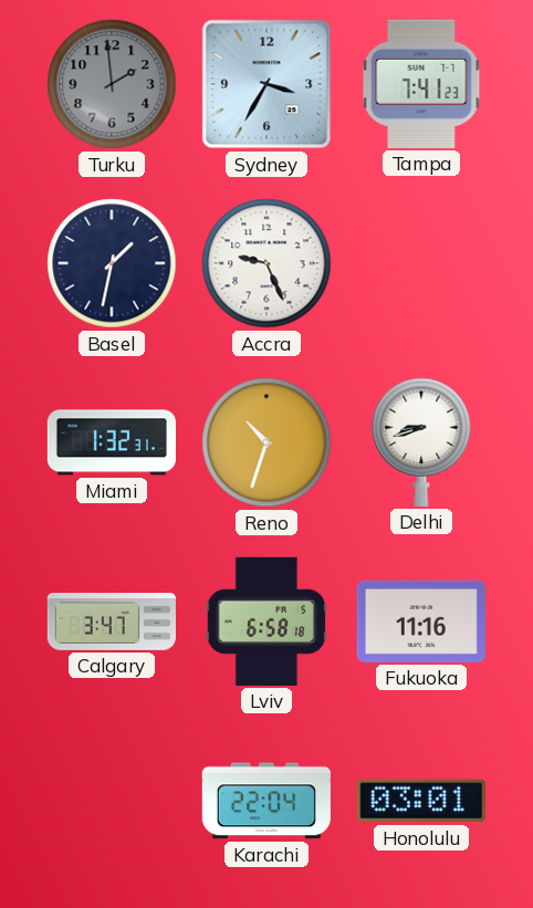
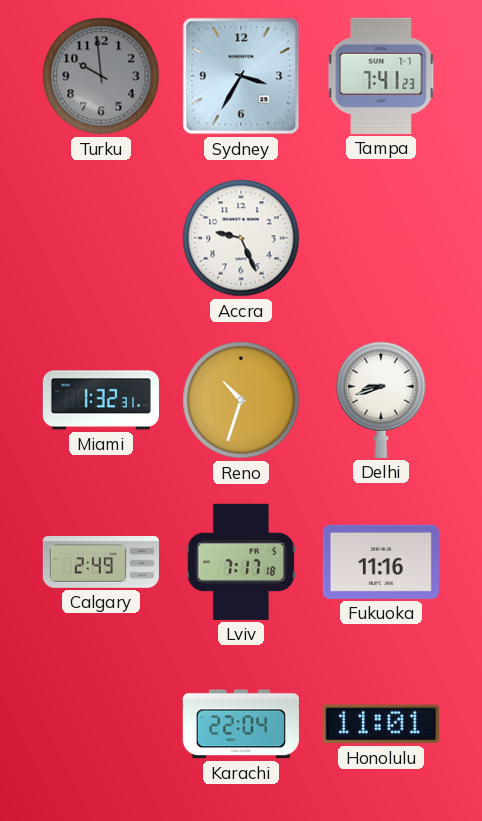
Turku: 1:59 -> 9:59 (101, 76)
Basel: 1:32 -> none (112, 263)
Calgary: 3:47 -> 2:49 (101, 563)
Lviv: 6:58 -> 7:17 (240, 562)
Honolulu: 03:01 -> 11:01 (381, 724)
